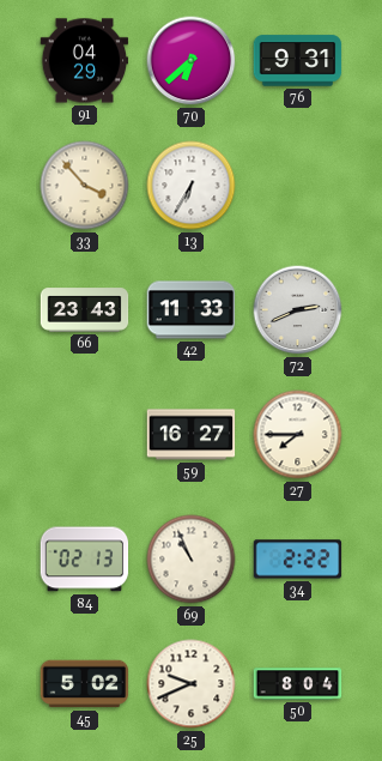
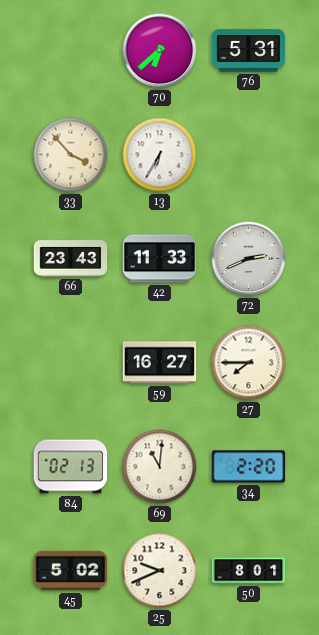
91: 04:29 -> none (85, 61)
76: 9:31 -> 5:31 (249, 51)
69: 10:56 -> 11:01 (160, 467)
34: 2:22 -> 2:20 (249, 467)
50: 8:04 -> 8:01 (249, 571)
